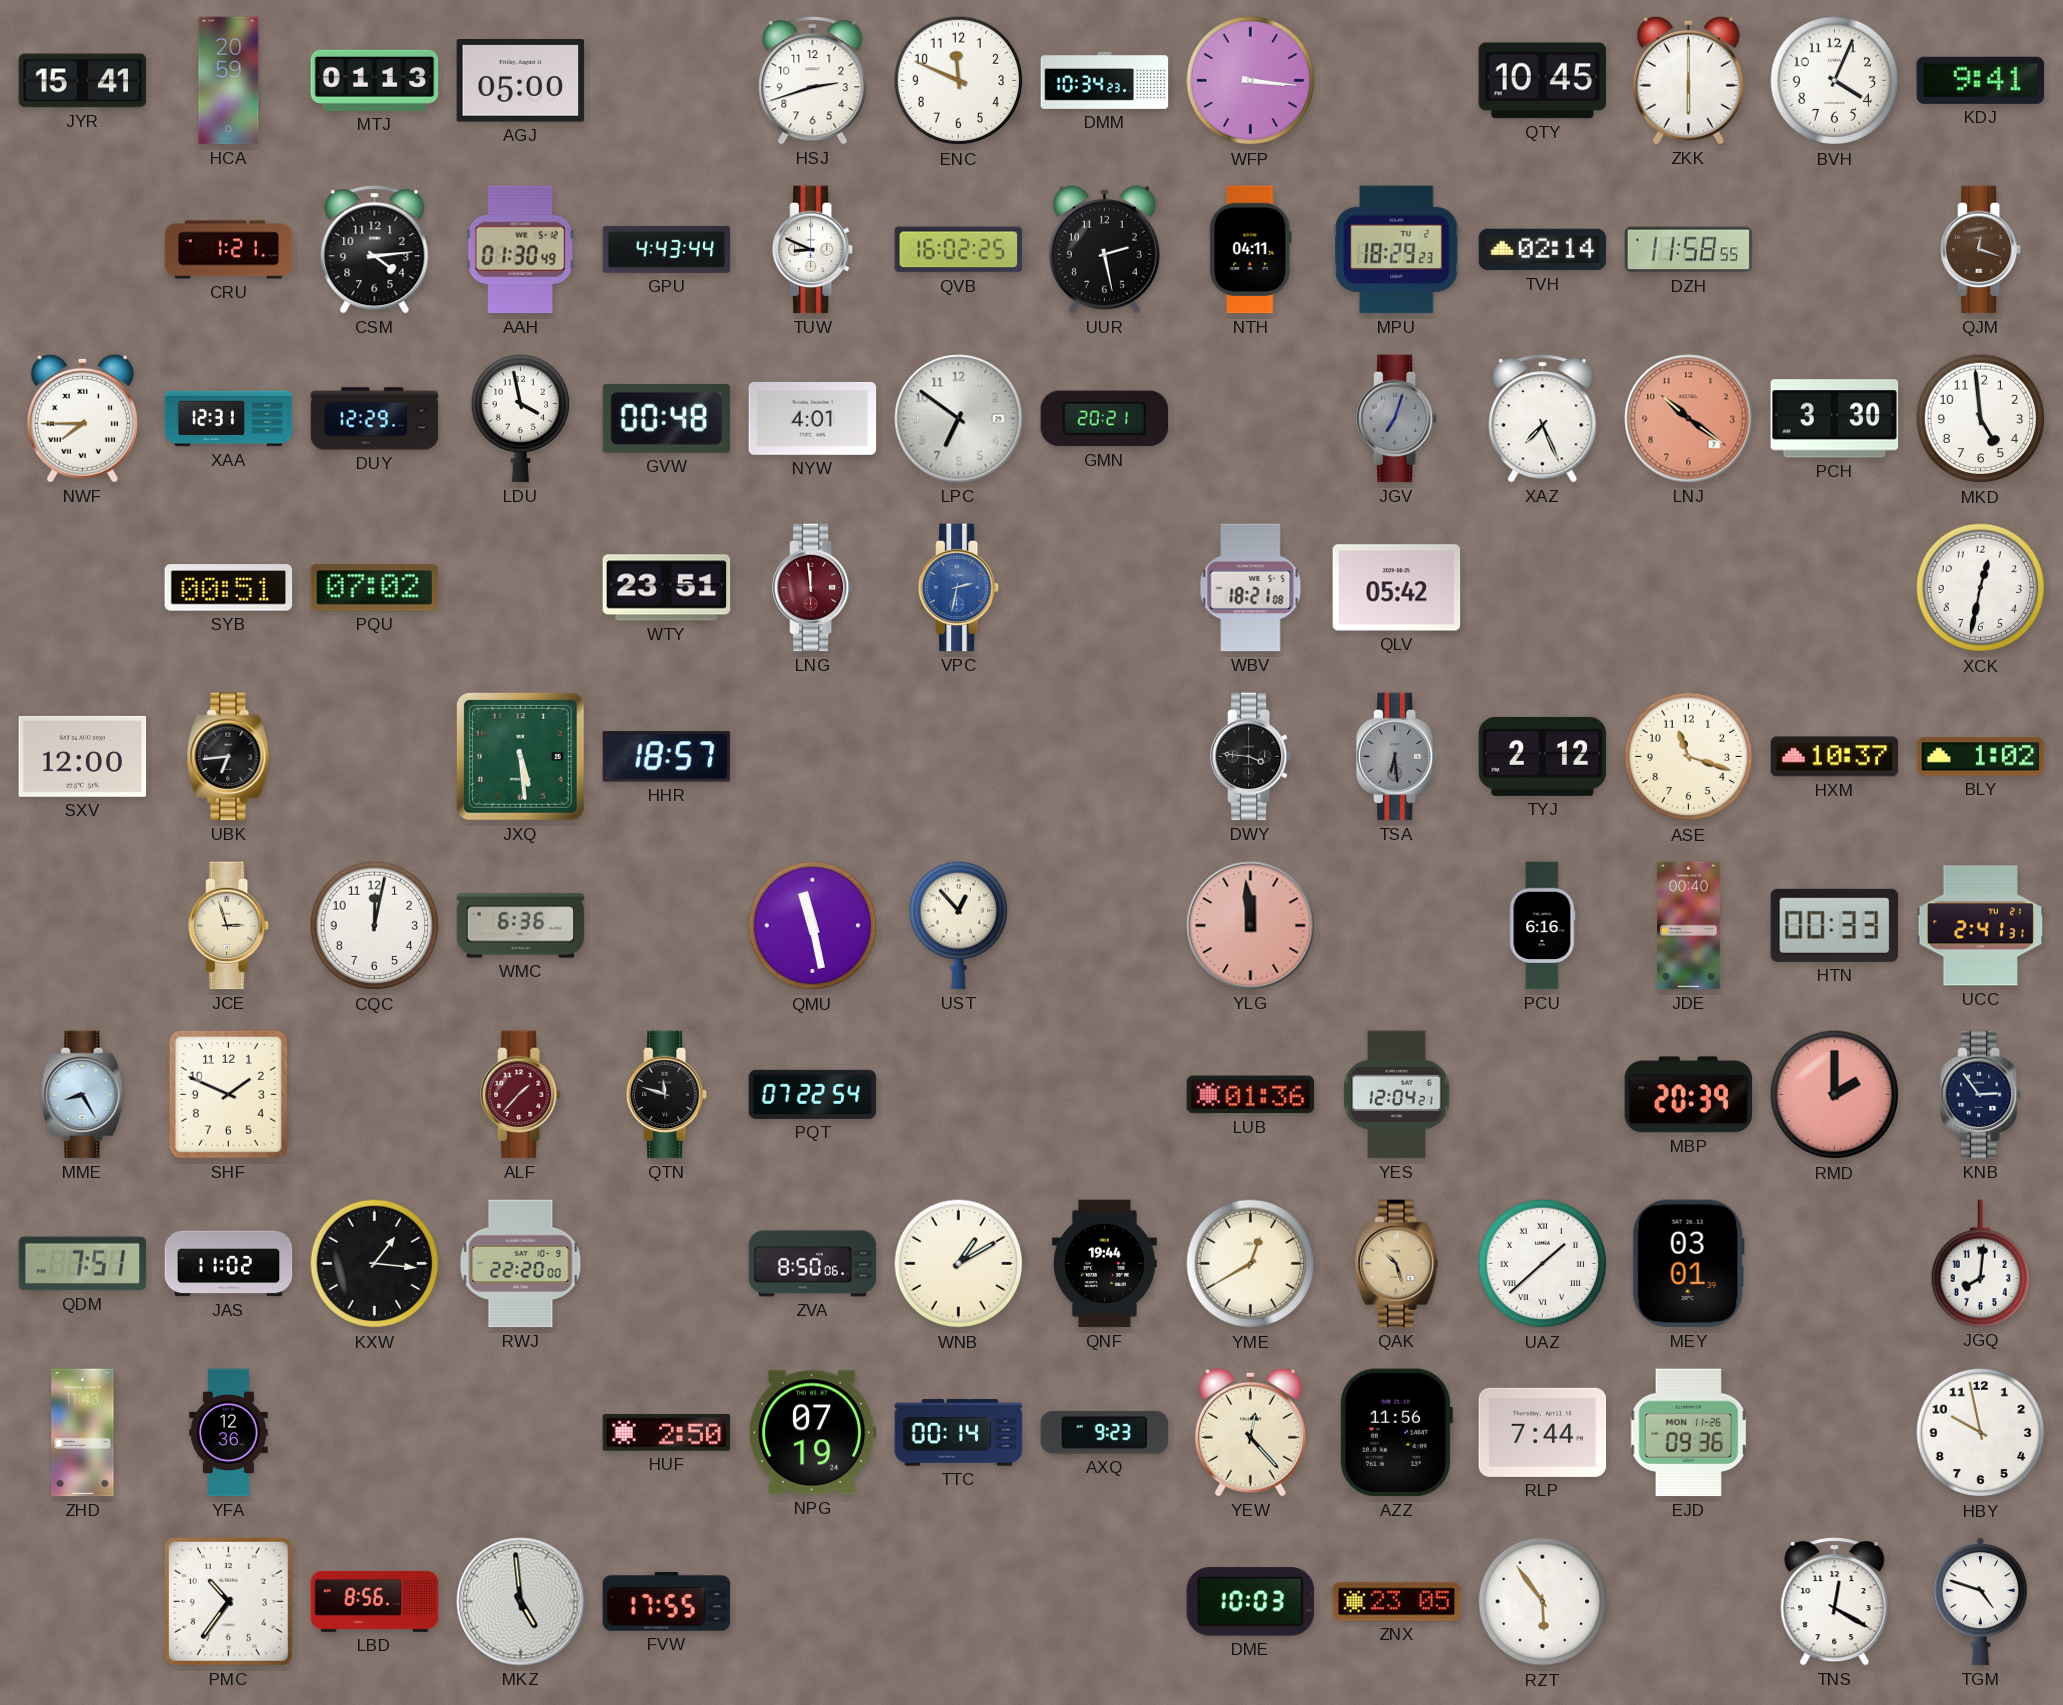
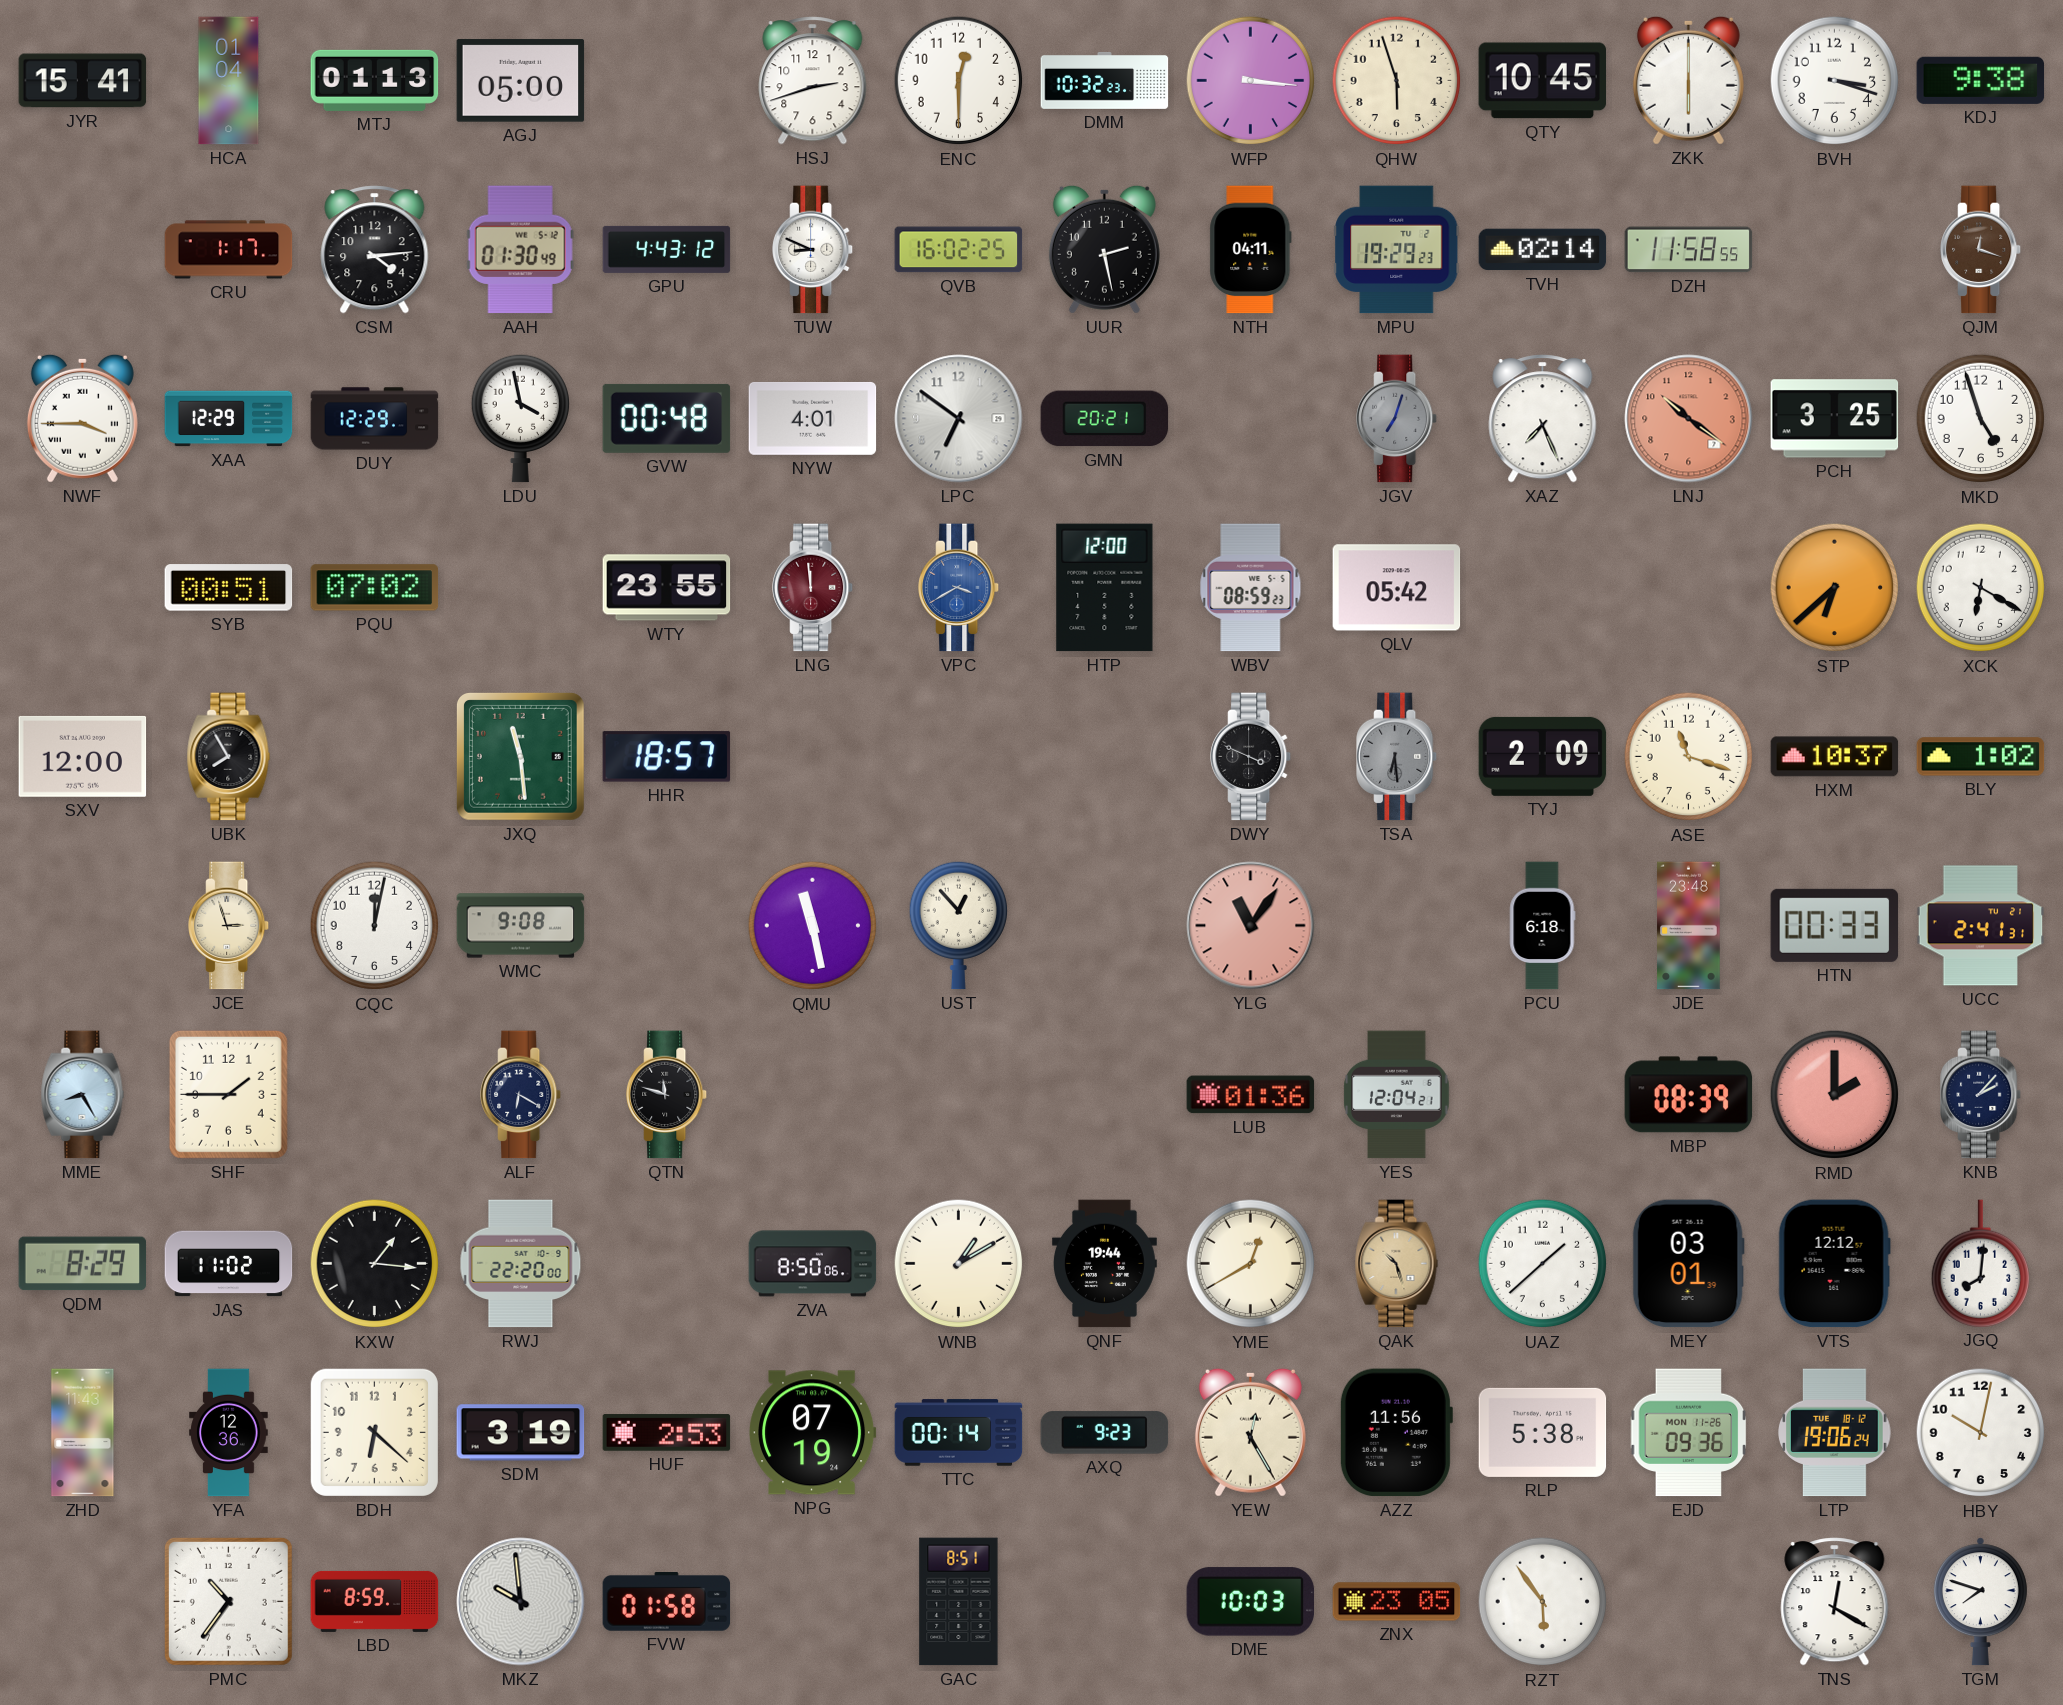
HCA: 20:59 -> 01:04 (229, 81)
ENC: 11:49 -> 12:30 (959, 81)
DMM: 10:34 -> 10:32 (1105, 81)
QHW: none -> 5:57 (1397, 81)
BVH: 4:04 -> 3:18 (1835, 81)
KDJ: 9:41 -> 9:38 (1981, 80)
CRU: 1:21 -> 1:17 (229, 250)
GPU: 4:43:44 -> 4:43:12 (667, 249)
MPU: 18:29 -> 19:29 (1397, 250)
NWF: 7:45 -> 3:45 (82, 418)
XAA: 12:31 -> 12:29 (229, 419)
PCH: 3:30 -> 3:25 (1835, 419)
MKD: 4:59 -> 4:57 (1981, 419)
WTY: 23:51 -> 23:55 (667, 588)
VPC: 2:32 -> 3:40 (960, 588)
HTP: none -> 12:00 (1105, 588)
WBV: 18:21 -> 08:59 (1251, 588)
STP: none -> 6:38 (1835, 588)
XCK: 12:32 -> 6:20 (1981, 588)
UBK: 6:44 -> 7:55 (229, 757)
JXQ: 5:29 -> 11:29 (520, 756)
DWY: 3:46 -> 3:49 (1252, 757)
TYJ: 2:12 -> 2:09 (1543, 756)
WMC: 6:36 -> 9:08 (521, 926)
YLG: 11:59 -> 11:06 (1251, 926)
PCU: 6:16 -> 6:18 (1543, 926)
JDE: 00:40 -> 23:48 (1689, 926)
SHF: 1:49 -> 1:45 (228, 1094)
ALF: 1:37 -> 6:20 (522, 1095)
ALF dial: burgundy -> navy (522, 1095)
PQT: 07:22 -> none (813, 1094)
MBP: 20:39 -> 08:39 (1689, 1095)
KNB: 2:54 -> 2:07 (1982, 1095)
QDM: 7:51 -> 8:29 (83, 1264)
UAZ numerals: Roman -> Arabic (1543, 1264)
VTS: none -> 12:12 (1834, 1264)
BDH: none -> 6:22 (374, 1432)
SDM: none -> 3:19 (521, 1433)
HUF: 2:50 -> 2:53 (667, 1433)
YEW: 12:23 -> 12:25 (1250, 1432)
RLP: 7:44 -> 5:38 (1543, 1432)
LTP: none -> 19:06 (1835, 1433)
HBY: 9:58 -> 10:02 (1981, 1433)
LBD: 8:56 -> 8:59 (375, 1601)
MKZ: 4:59 -> 9:59 (521, 1602)
FVW: 17:55 -> 01:58 (667, 1602)
GAC: none -> 8:51 (959, 1602)
TGM: 4:48 -> 7:48 (1980, 1602)
